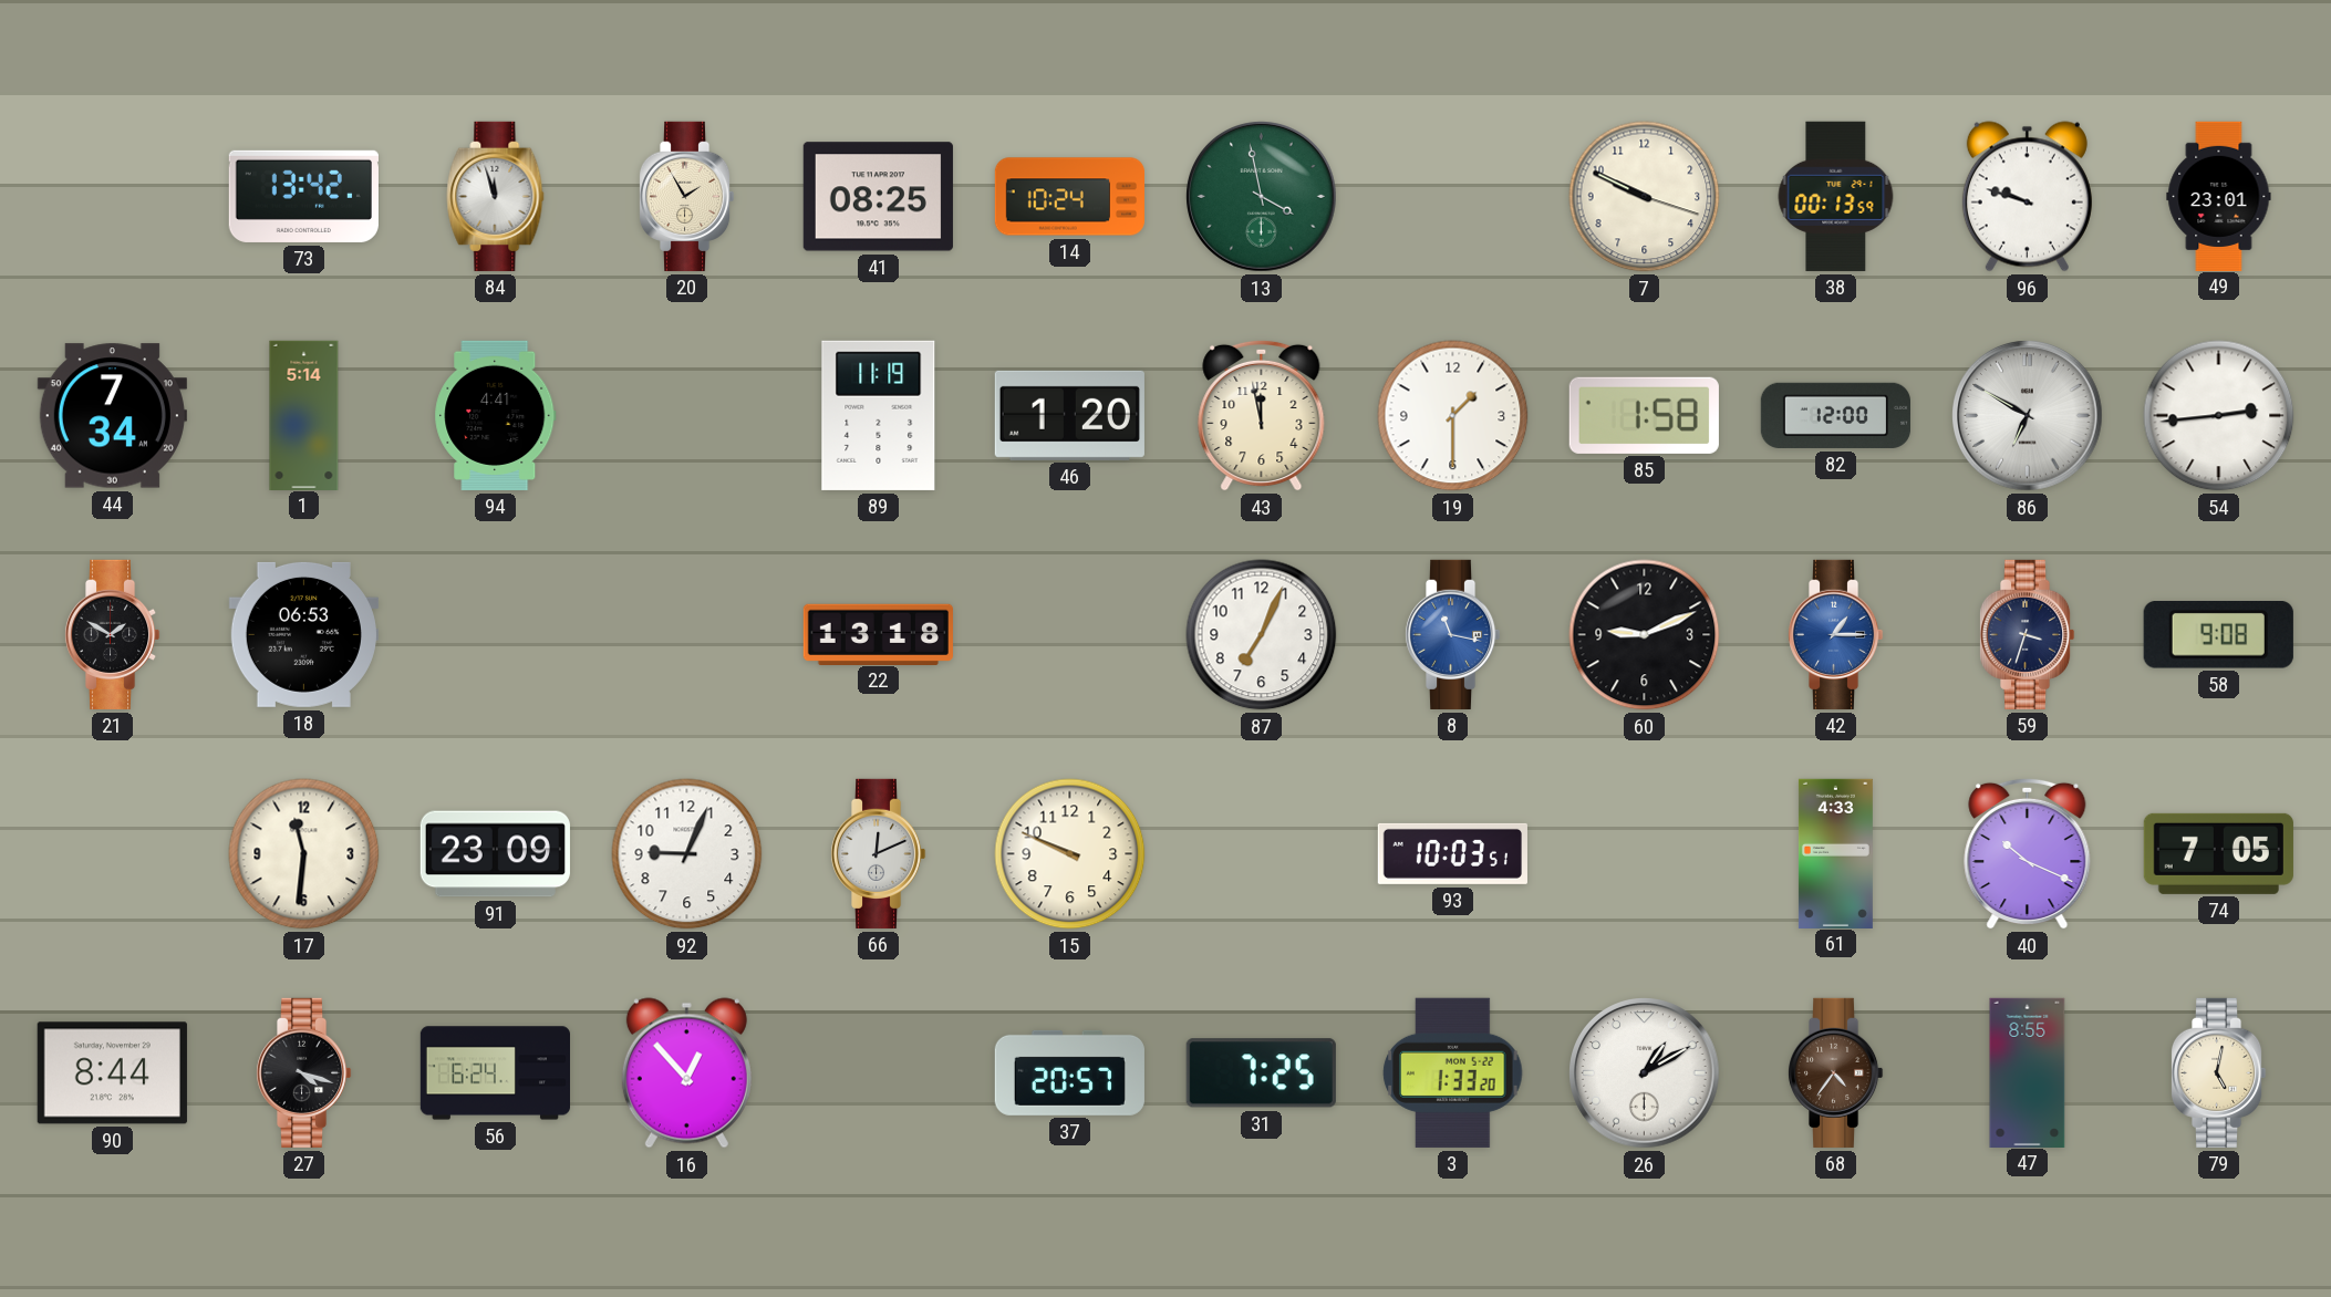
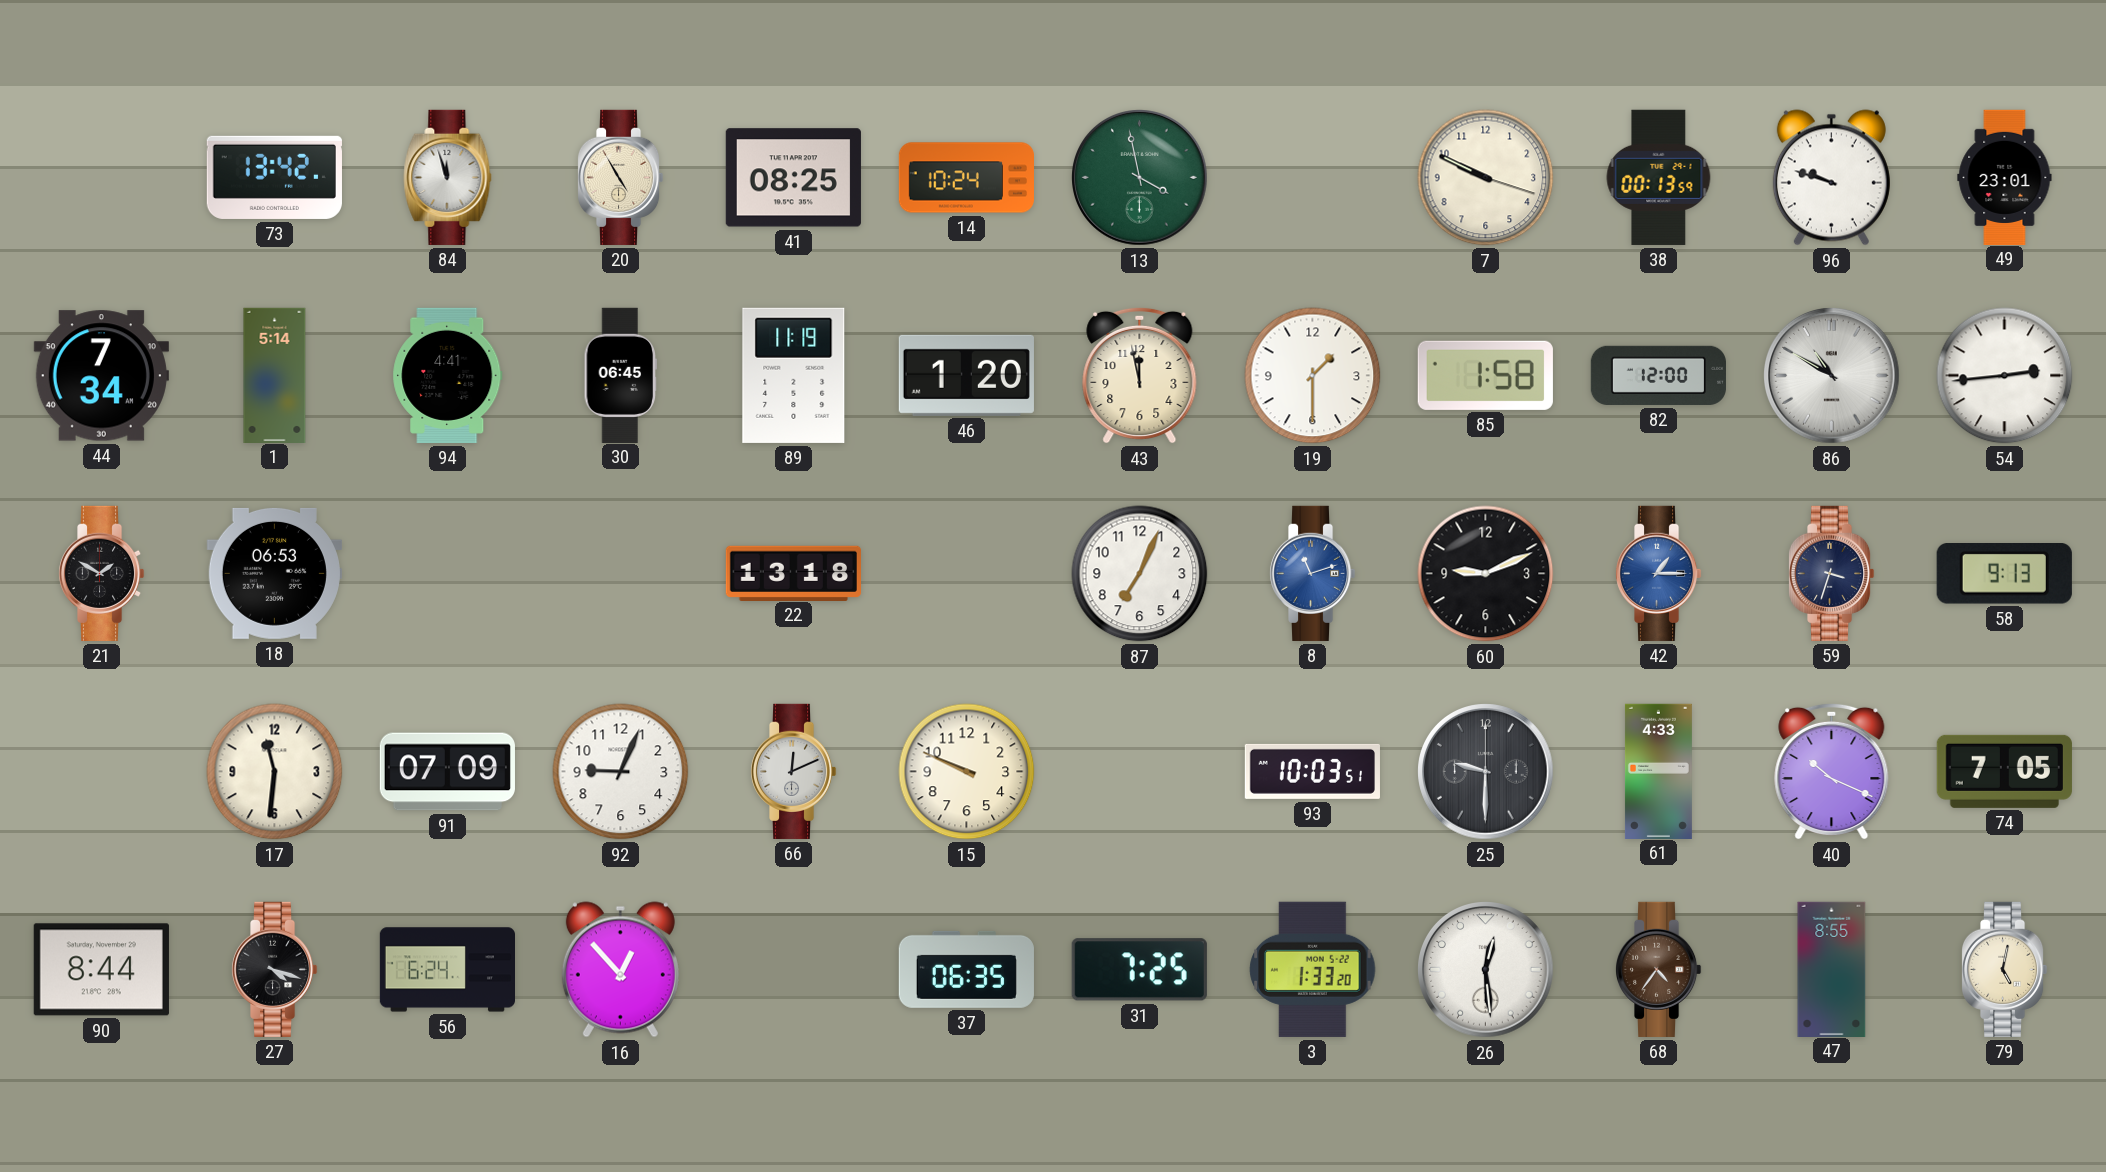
20: 1:55 -> 4:55 (620, 177)
30: none -> 06:45 (621, 375)
86: 6:50 -> 10:50 (1832, 376)
8: 11:17 -> 11:12 (1312, 573)
58: 9:08 -> 9:13 (2004, 574)
91: 23:09 -> 07:09 (447, 772)
25: none -> 9:30 (1486, 772)
37: 20:57 -> 06:35 (966, 969)
26: 1:10 -> 12:29 (1486, 970)
